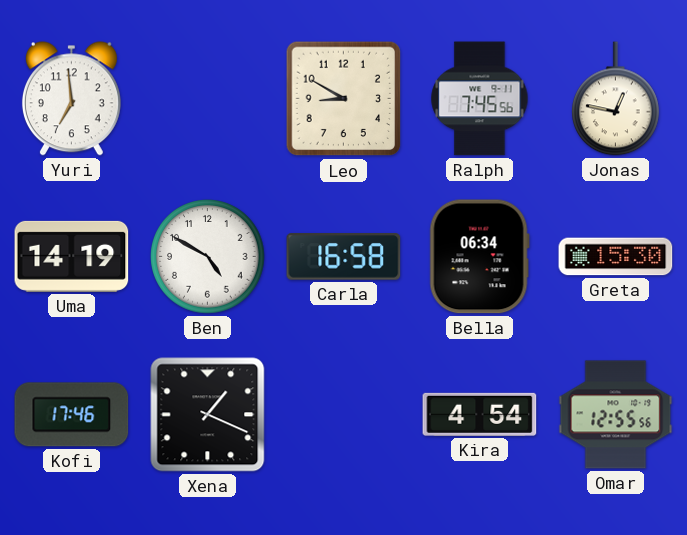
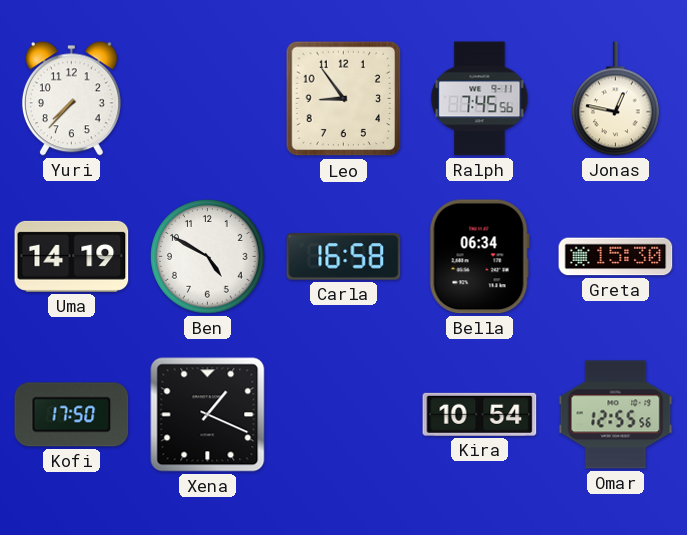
Yuri: 6:59 -> 7:37 (71, 99)
Leo: 8:50 -> 8:54 (344, 99)
Kofi: 17:46 -> 17:50 (72, 415)
Kira: 4:54 -> 10:54 (480, 414)
